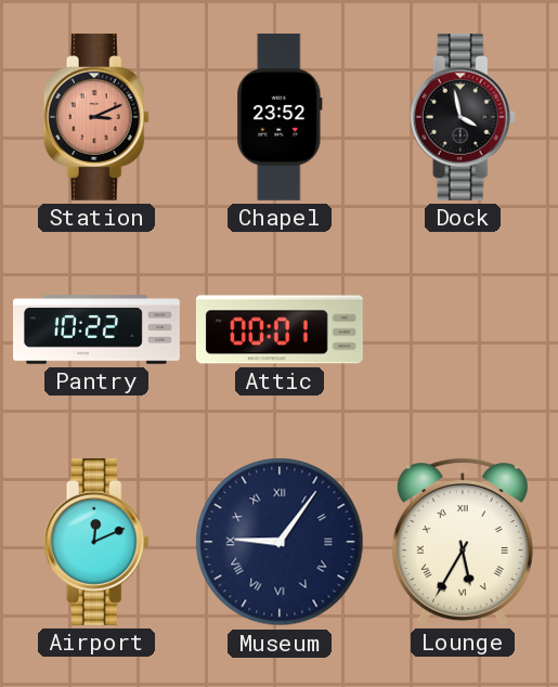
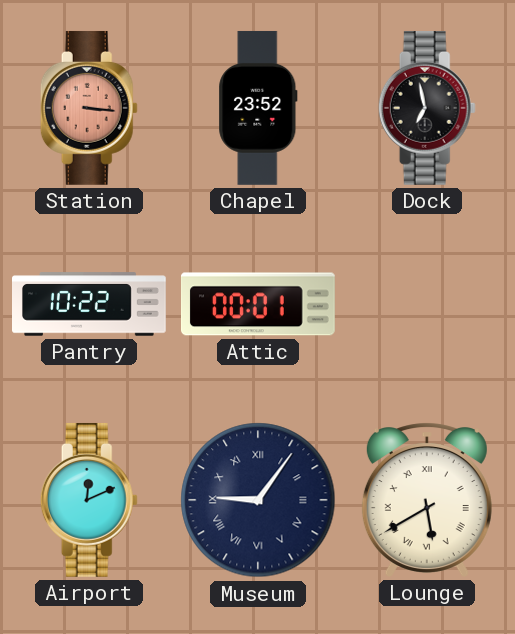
Station: 3:11 -> 3:16 (89, 108)
Dock: 3:58 -> 6:58 (427, 108)
Lounge: 5:35 -> 5:40 (427, 500)
